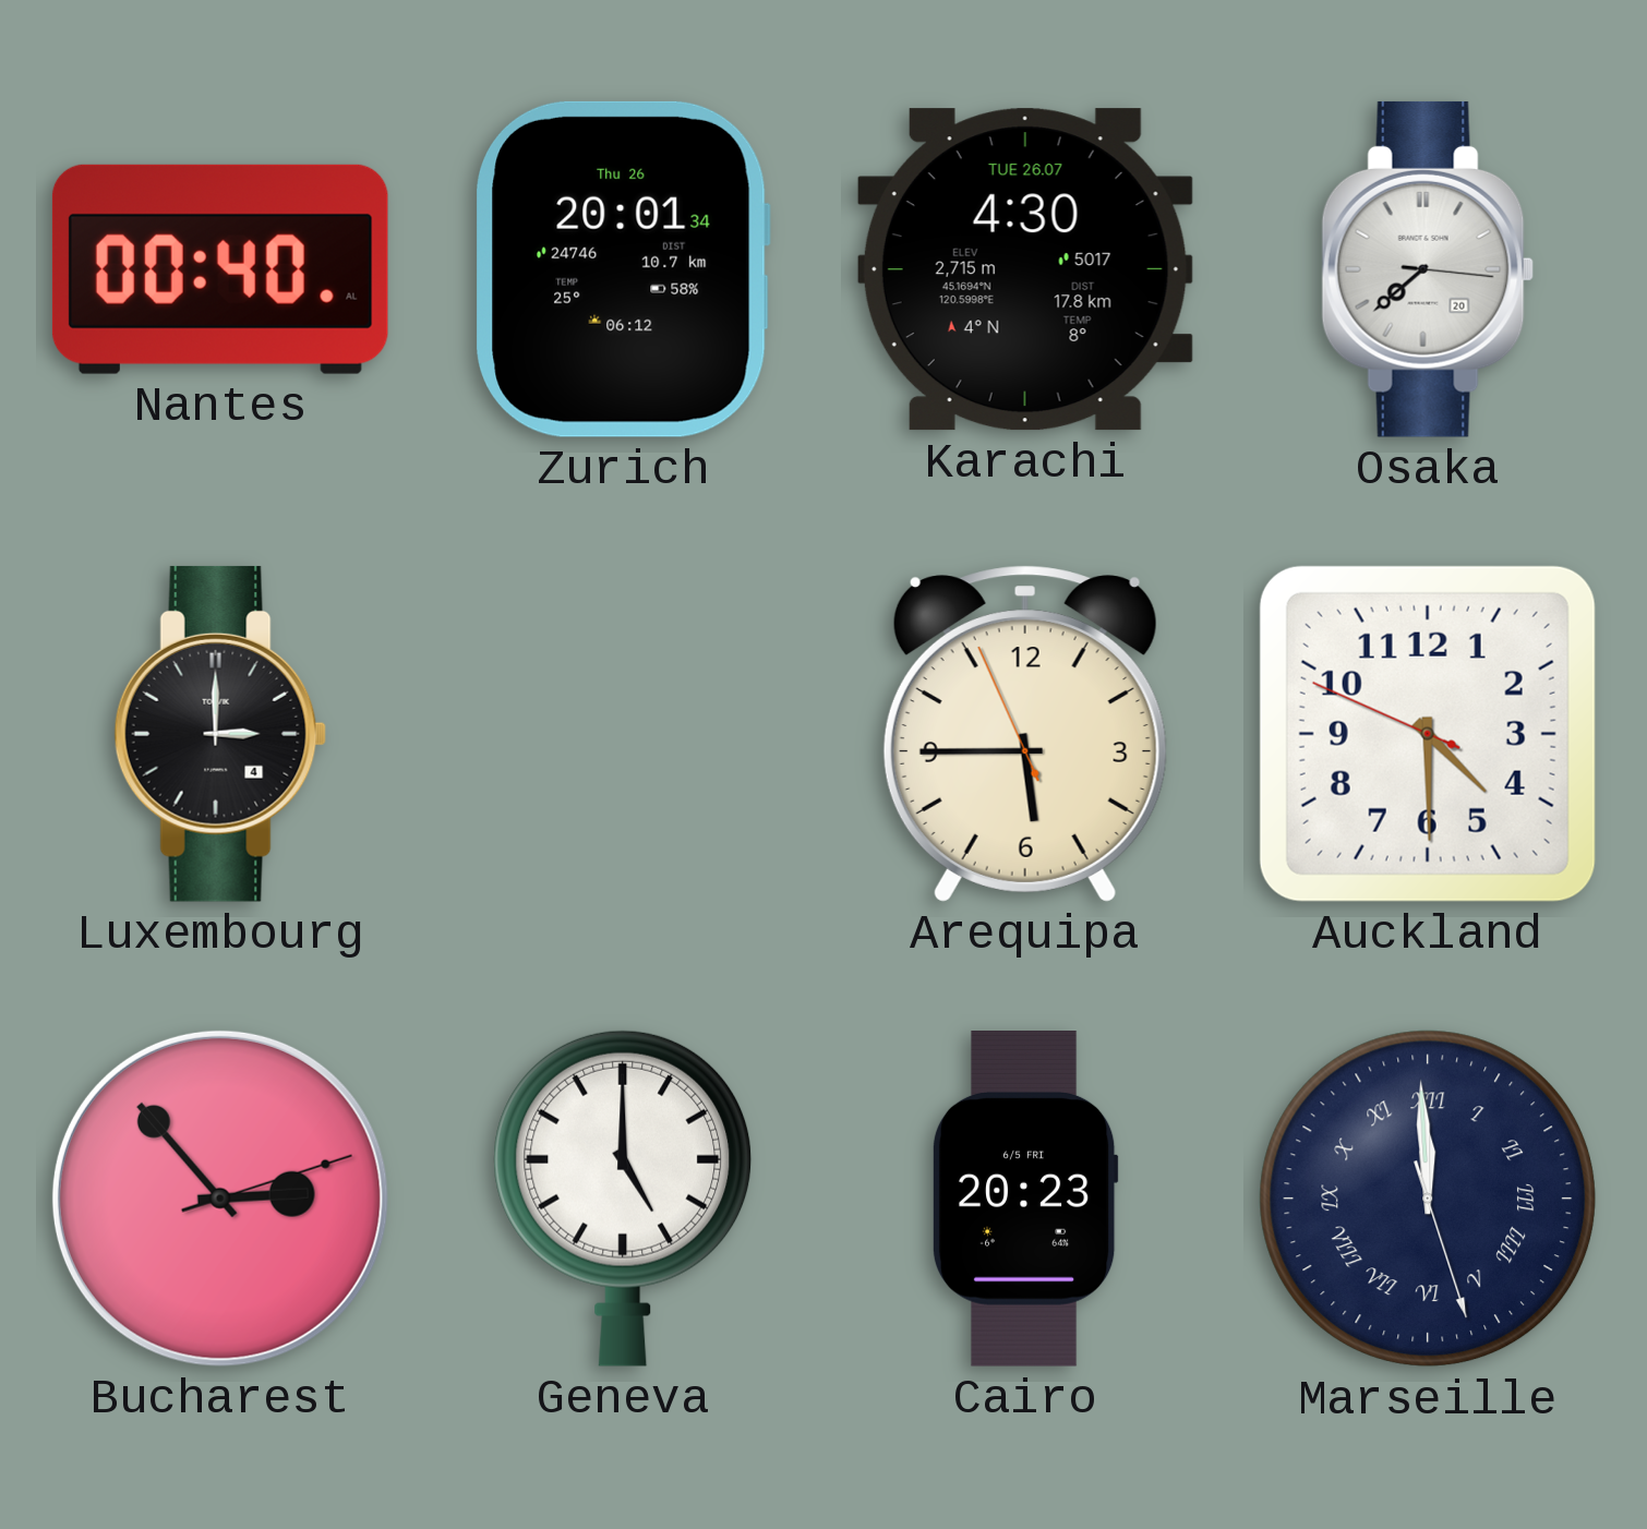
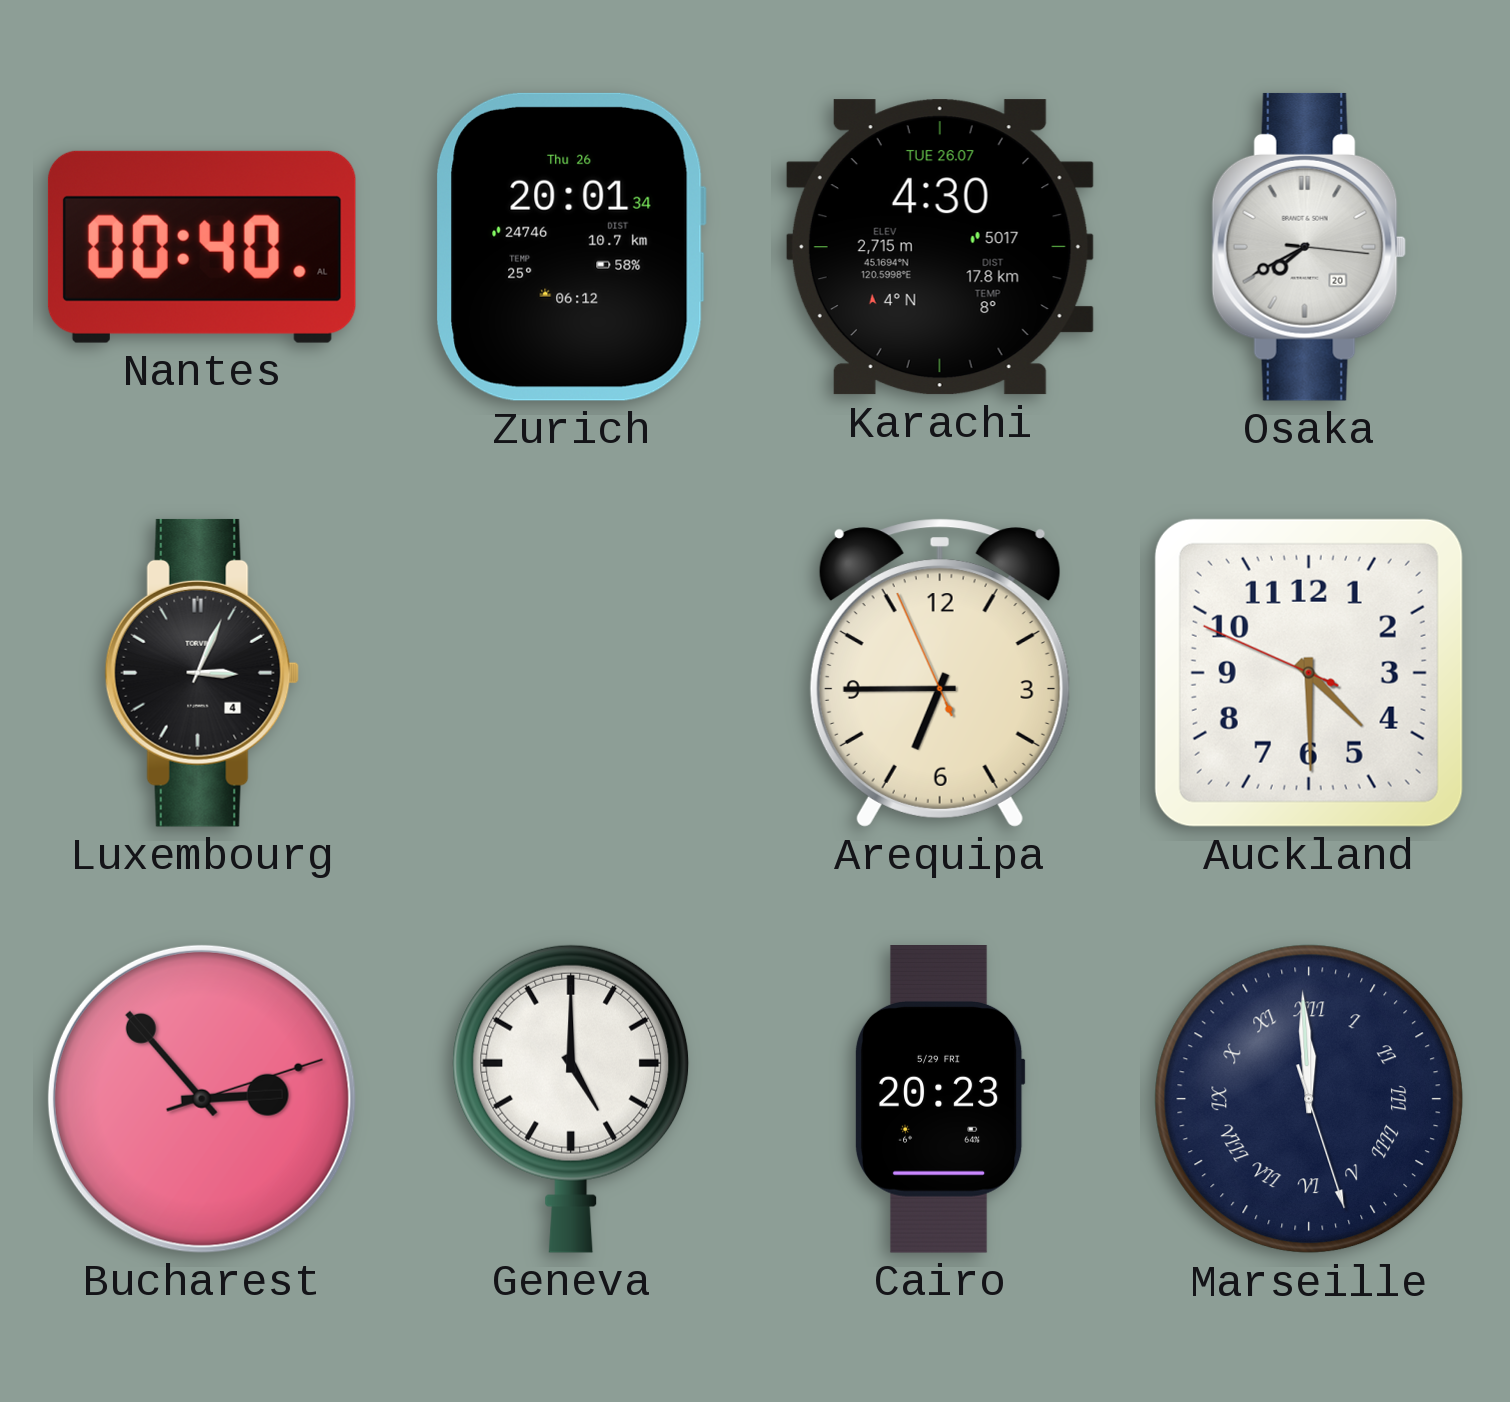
Osaka: 7:38 -> 7:40 (1309, 247)
Luxembourg: 3:00 -> 3:04 (202, 673)
Arequipa: 5:44 -> 6:44 (940, 673)
Cairo date: 6/5 FRI -> 5/29 FRI (940, 1100)
